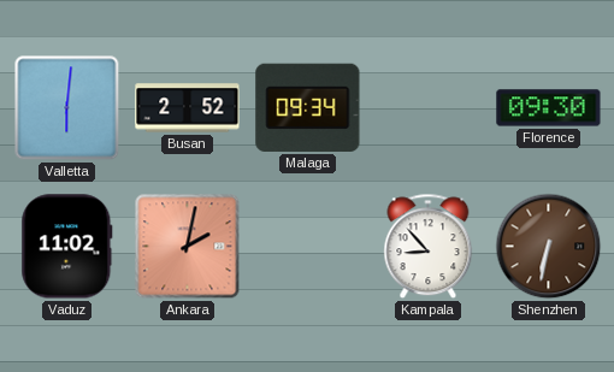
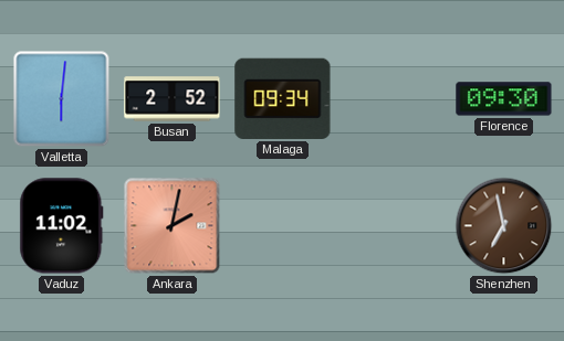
Kampala: 8:53 -> none (429, 247)
Shenzhen: 6:32 -> 6:58 (504, 226)
